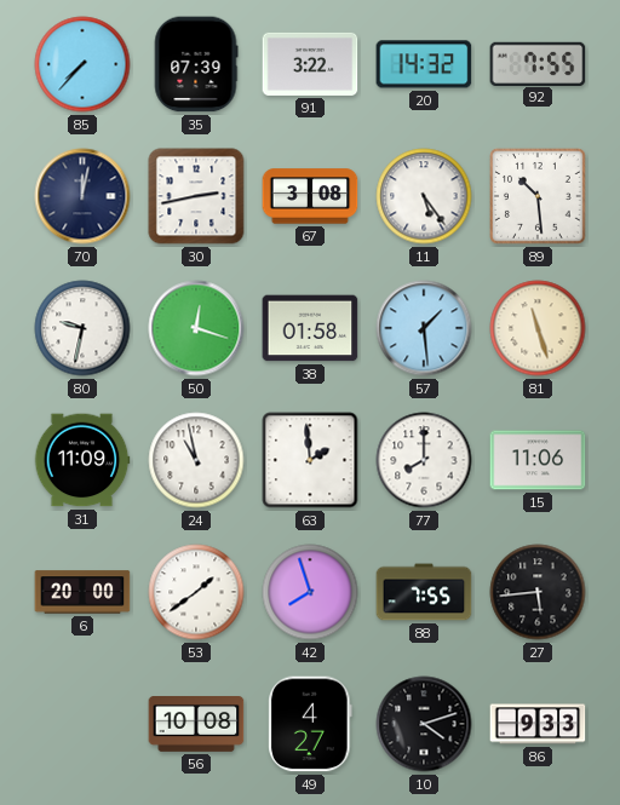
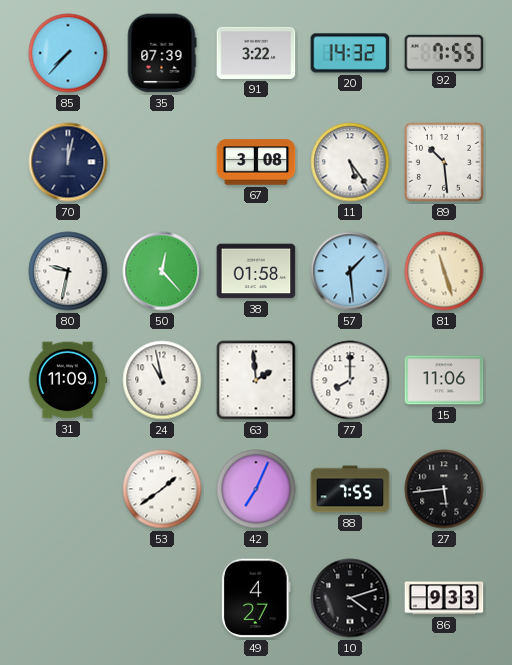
30: 2:43 -> none (196, 196)
50: 12:18 -> 12:23 (162, 271)
6: 20:00 -> none (82, 592)
42: 7:57 -> 7:04 (256, 489)
56: 10:08 -> none (196, 725)
